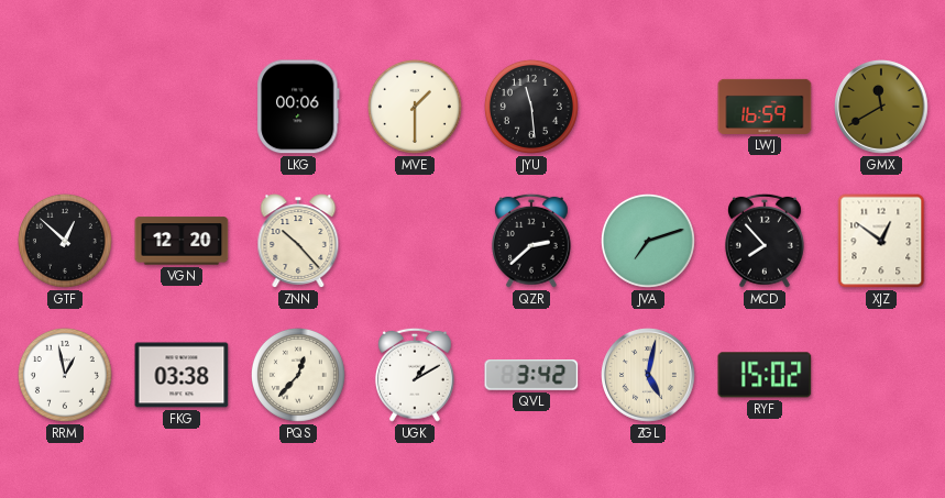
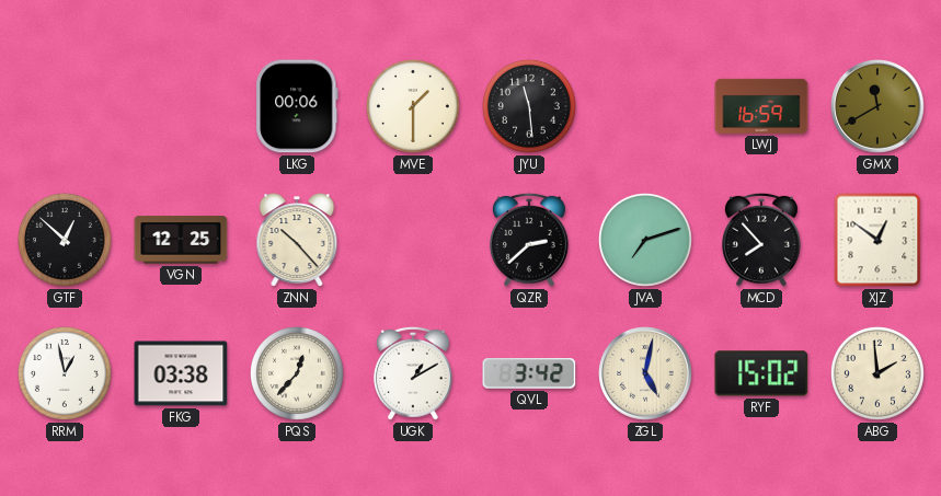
VGN: 12:20 -> 12:25 (181, 240)
ABG: none -> 1:59 (877, 373)
